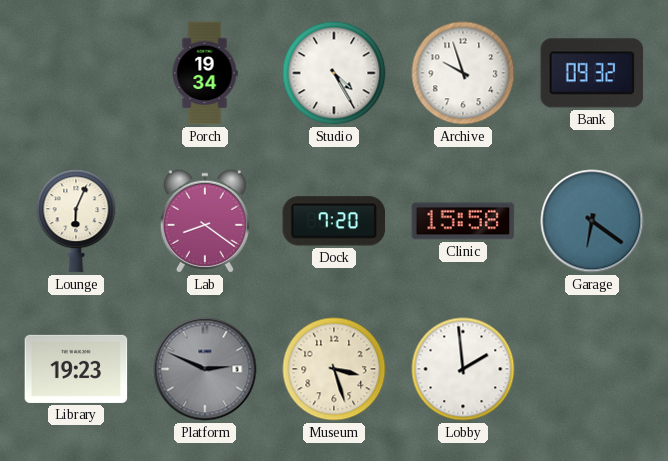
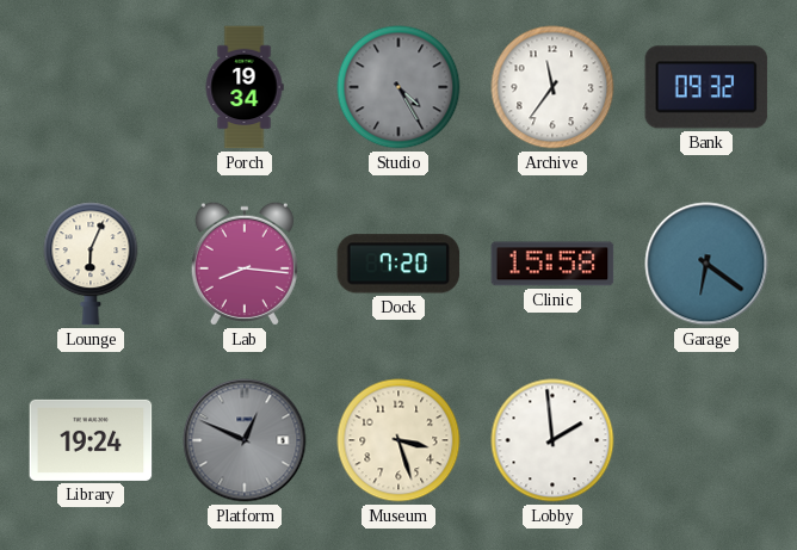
Studio dial: white -> grey (398, 87)
Archive: 9:57 -> 11:36 (552, 87)
Lab: 8:21 -> 8:16 (245, 264)
Library: 19:23 -> 19:24 (91, 440)
Platform: 2:49 -> 12:49 (245, 440)
